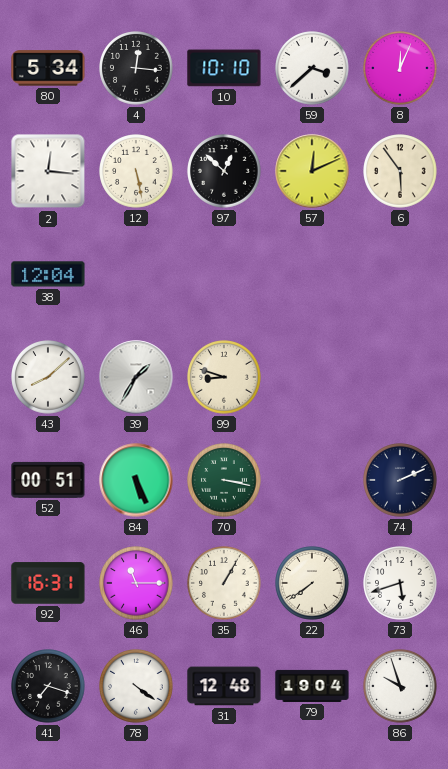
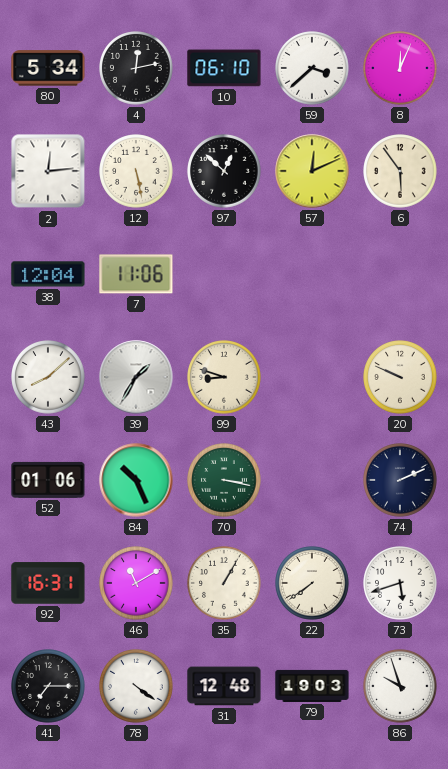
4: 12:16 -> 12:13 (136, 68)
10: 10:10 -> 06:10 (224, 68)
2: 12:16 -> 12:14 (48, 171)
7: none -> 11:06 (136, 274)
20: none -> 9:49 (400, 377)
52: 00:51 -> 01:06 (48, 480)
84: 5:26 -> 10:26 (136, 480)
46: 11:15 -> 11:10 (136, 583)
41: 7:18 -> 7:15 (48, 686)
79: 19:04 -> 19:03 (312, 686)
